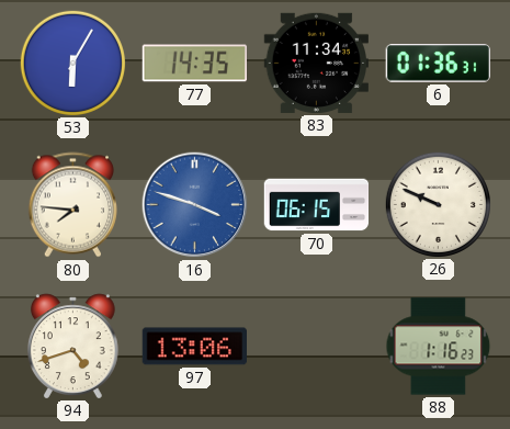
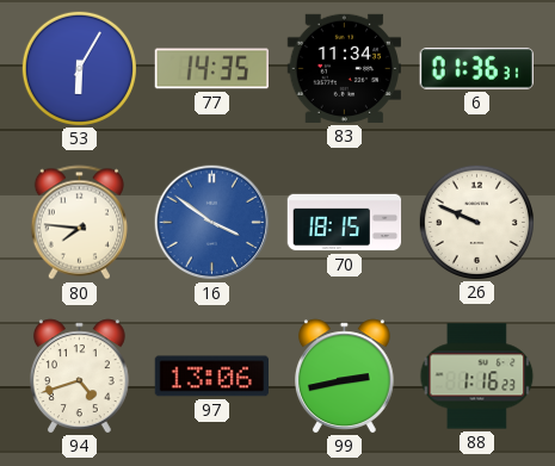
16: 3:48 -> 3:51 (212, 223)
70: 06:15 -> 18:15 (345, 223)
99: none -> 2:43 (344, 375)
